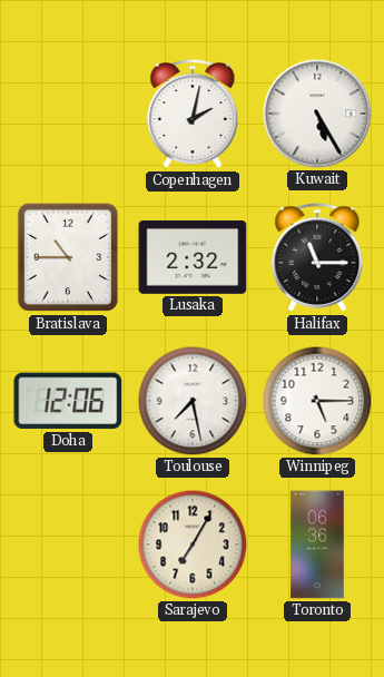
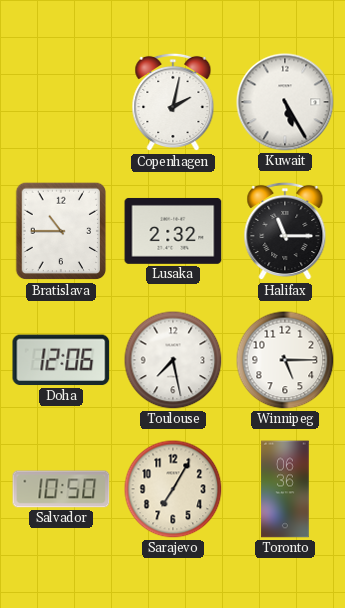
Salvador: none -> 10:50 (61, 489)
